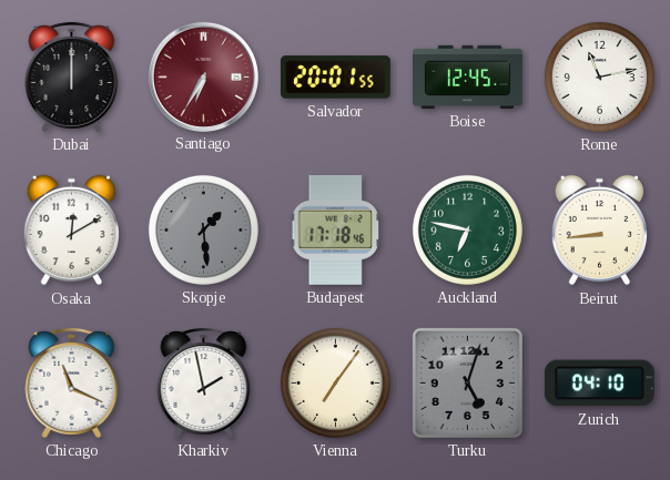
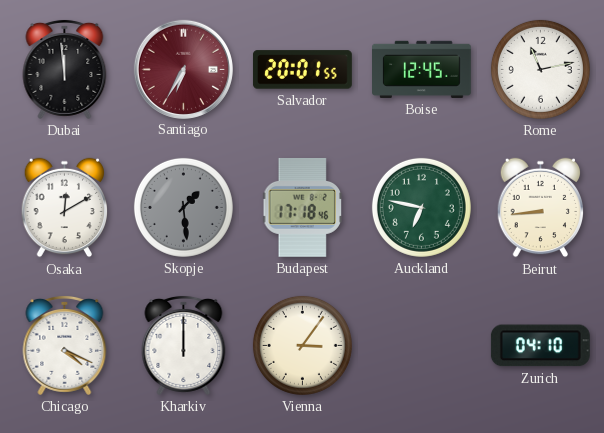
Dubai: 12:00 -> 11:59 (65, 69)
Chicago: 11:19 -> 4:19 (65, 345)
Kharkiv: 1:58 -> 12:00 (184, 345)
Vienna: 7:06 -> 3:06 (302, 345)
Turku: 5:03 -> none (467, 382)
